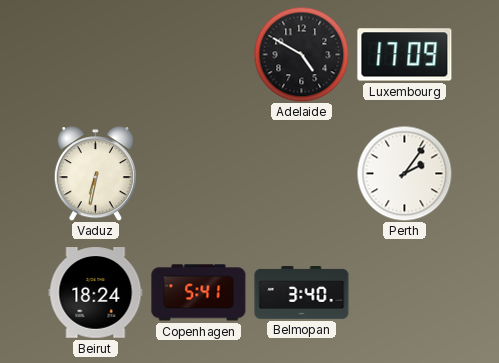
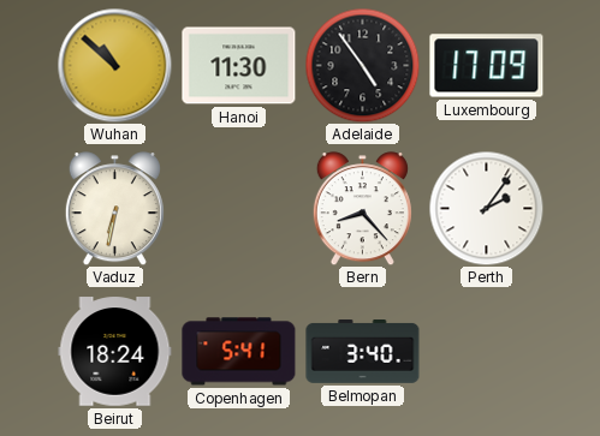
Wuhan: none -> 10:52 (114, 65)
Hanoi: none -> 11:30 (239, 66)
Adelaide: 4:50 -> 4:54 (362, 65)
Bern: none -> 8:23 (362, 209)
